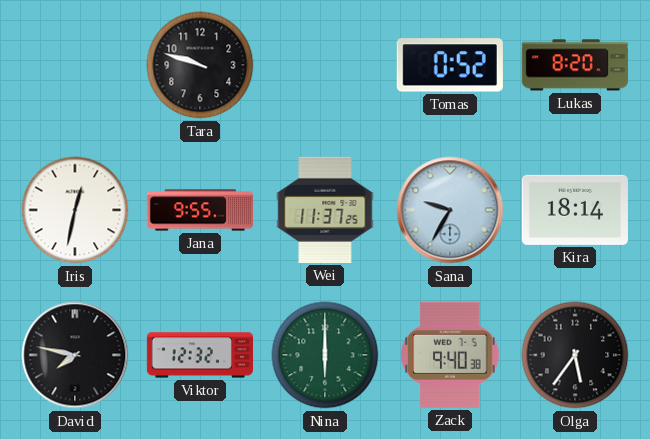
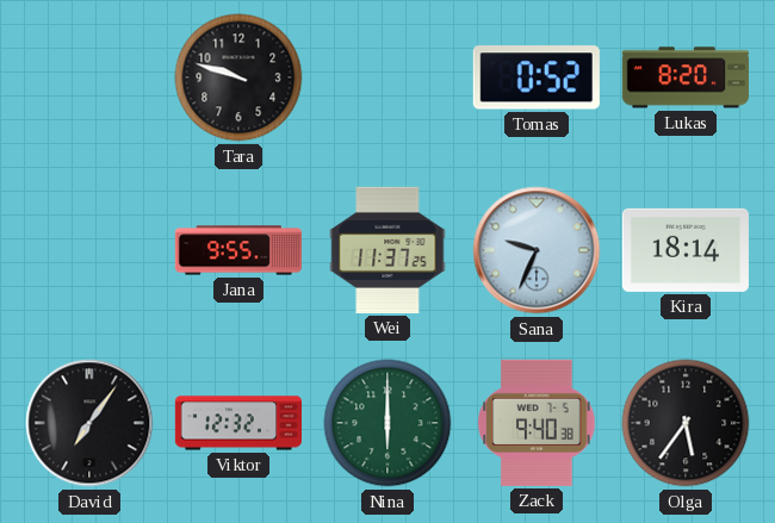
Iris: 12:32 -> none (75, 210)
Sana: 9:35 -> 9:34 (537, 250)
David: 7:47 -> 7:06 (89, 423)
